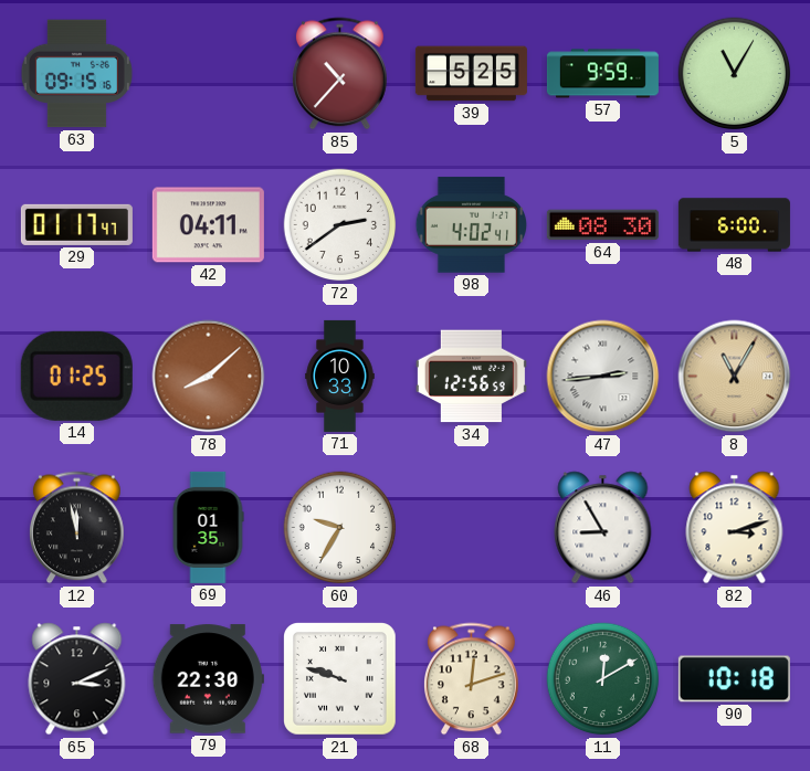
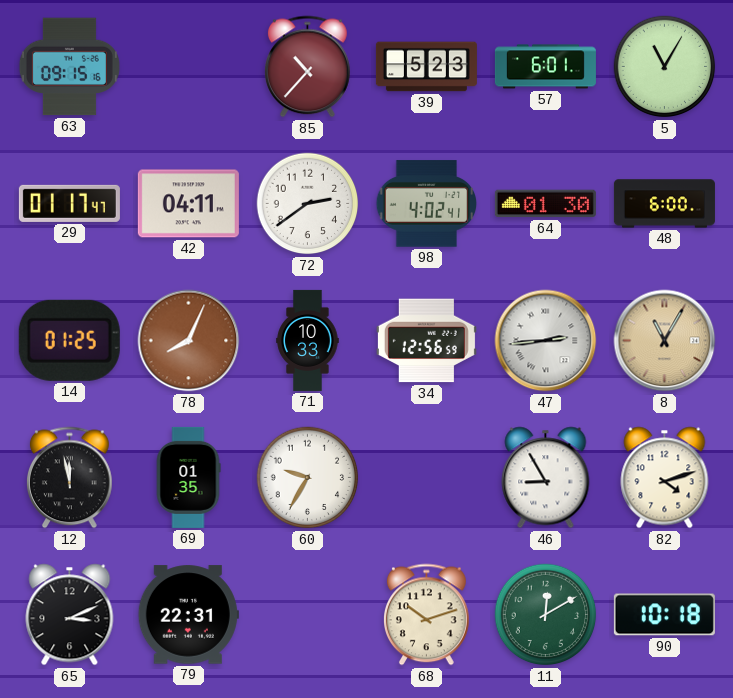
39: 5:25 -> 5:23 (426, 67)
57: 9:59 -> 6:01 (545, 67)
64: 08:30 -> 01:30 (545, 204)
78: 8:08 -> 8:04 (189, 341)
82: 3:12 -> 4:12 (665, 478)
79: 22:30 -> 22:31 (188, 615)
21: 9:48 -> none (340, 679)
68: 12:12 -> 10:12 (427, 615)
